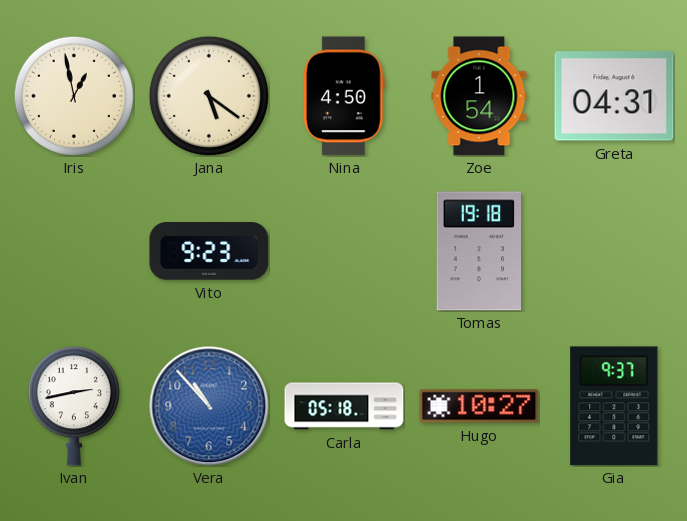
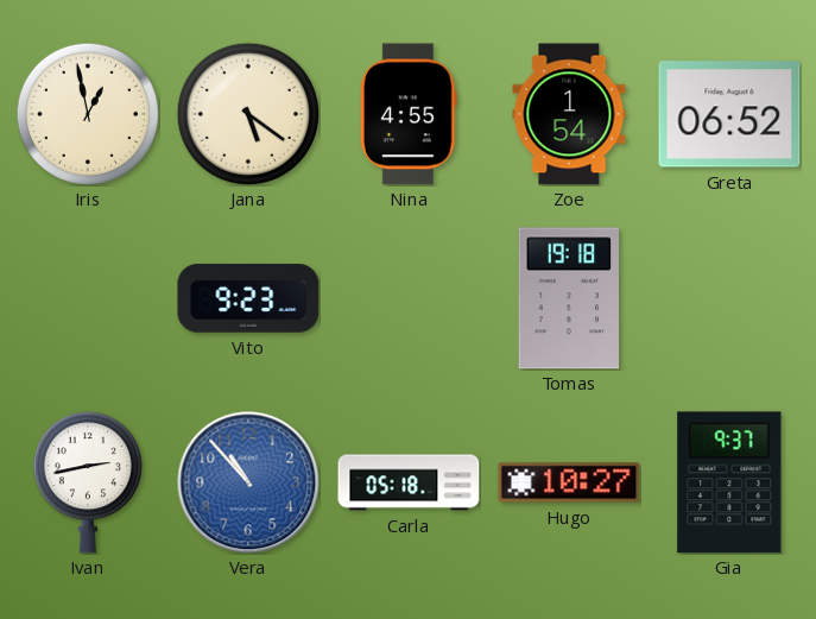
Nina: 4:50 -> 4:55 (409, 114)
Greta: 04:31 -> 06:52 (729, 114)
